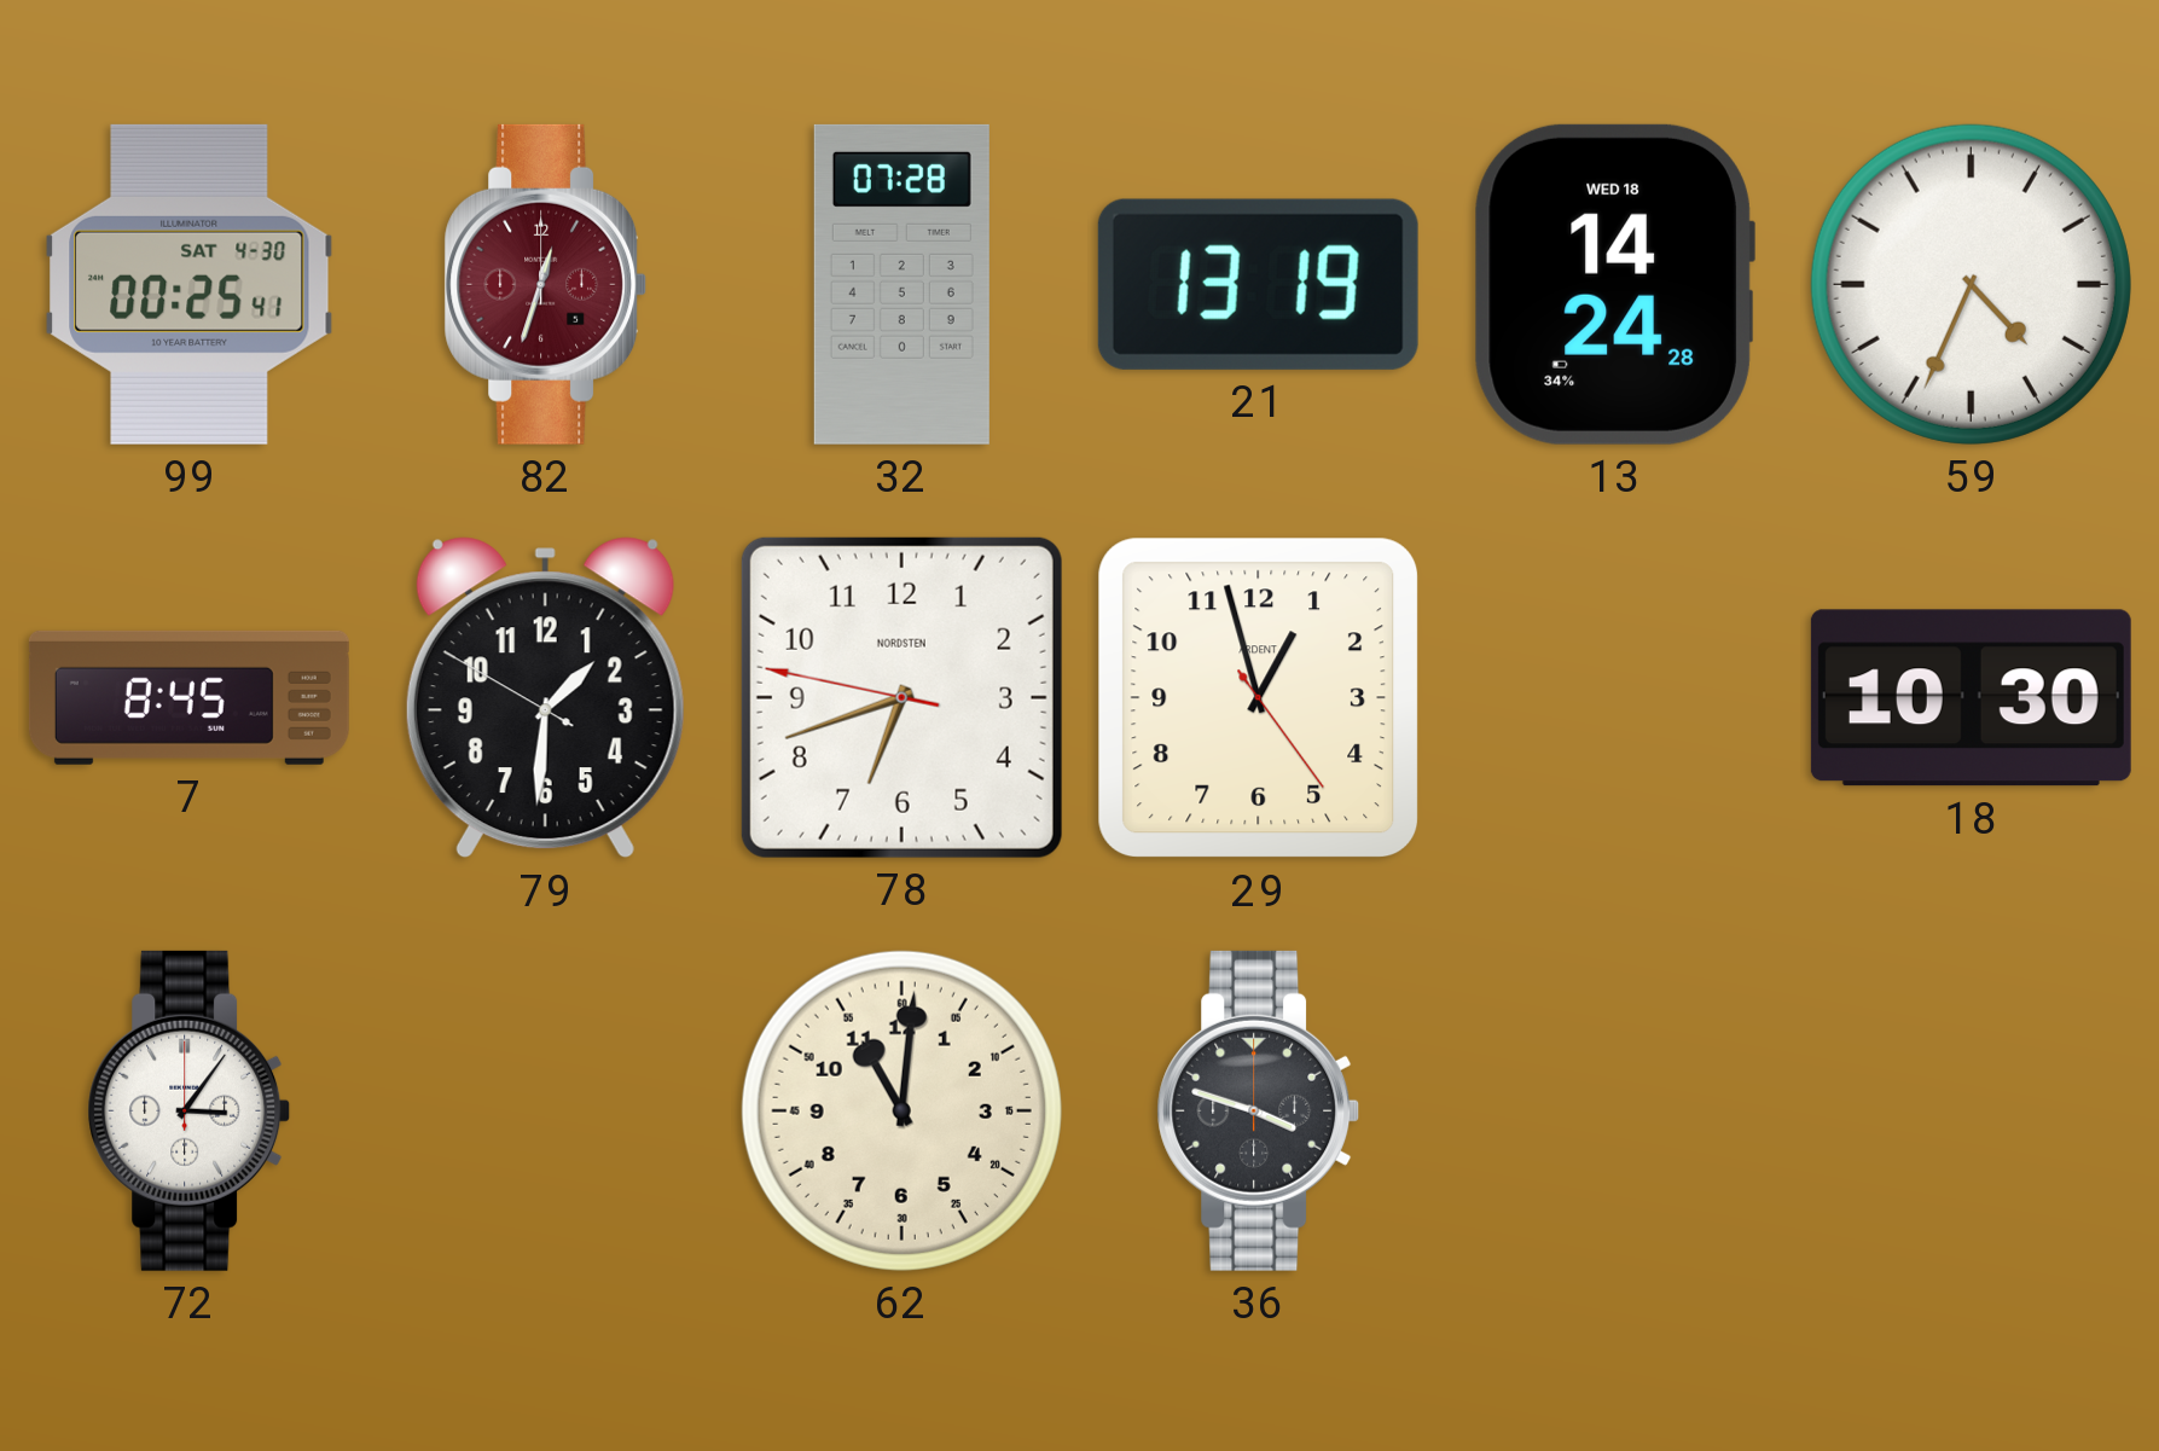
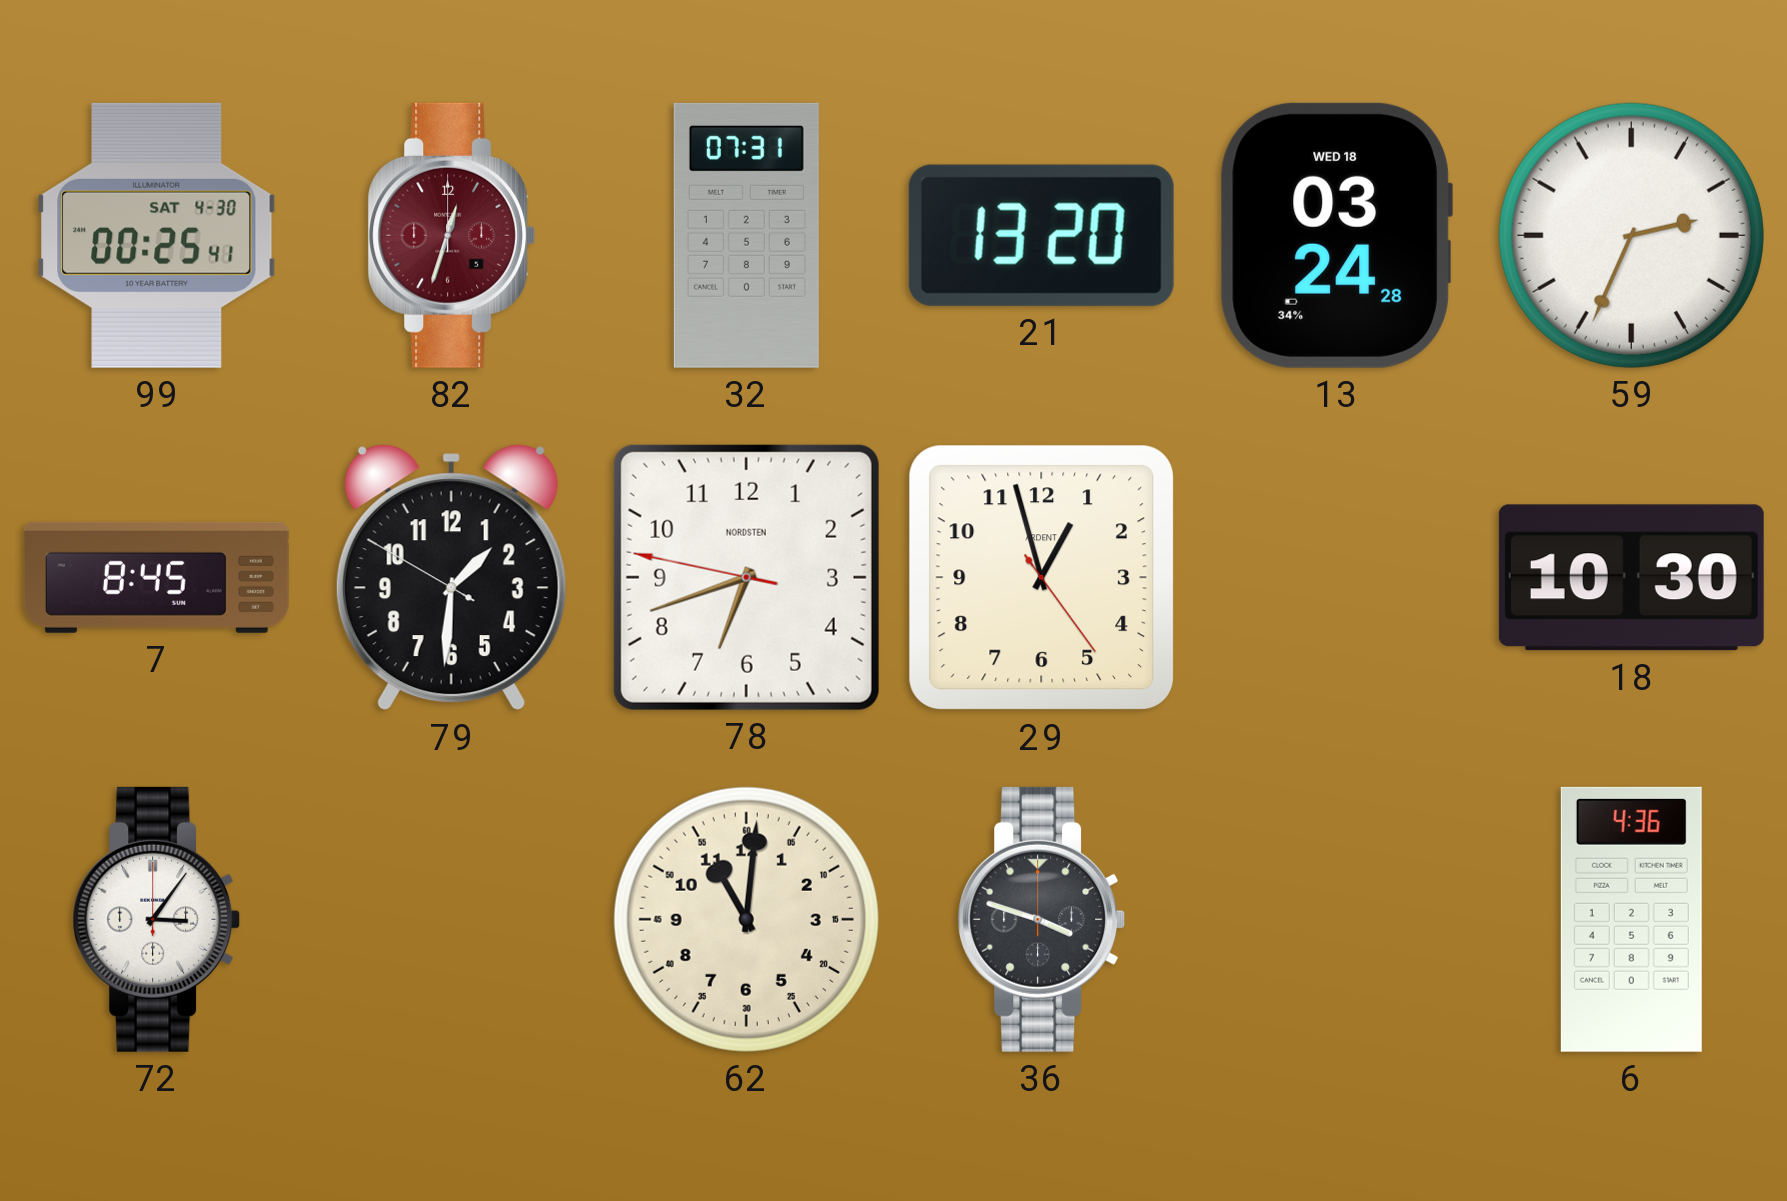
32: 07:28 -> 07:31 (746, 235)
21: 13:19 -> 13:20 (1041, 235)
13: 14:24 -> 03:24 (1336, 235)
59: 4:34 -> 2:34 (1631, 235)
6: none -> 4:36 (1631, 919)
